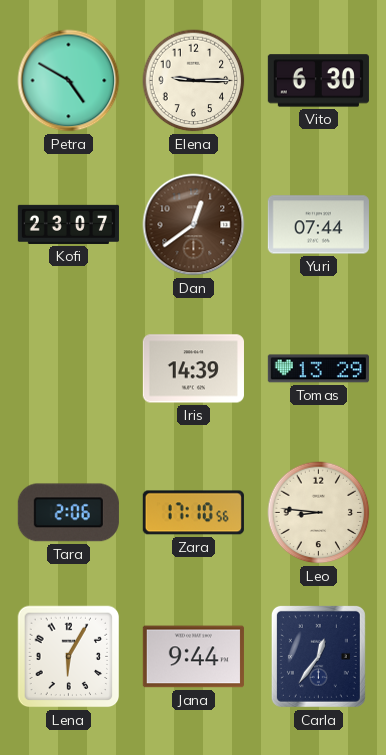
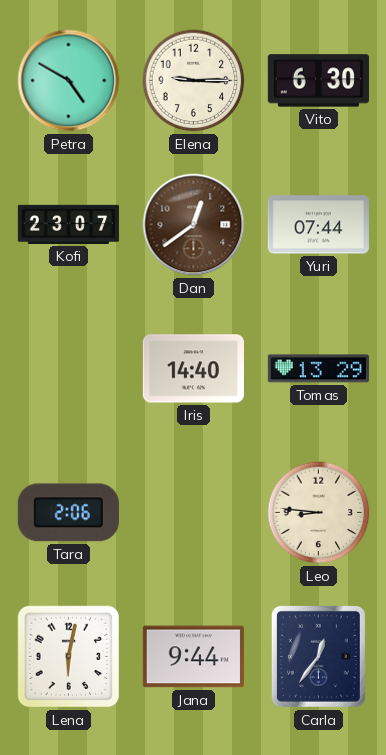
Iris: 14:39 -> 14:40 (193, 369)
Zara: 17:10 -> none (193, 513)
Lena: 6:05 -> 6:02 (69, 657)
